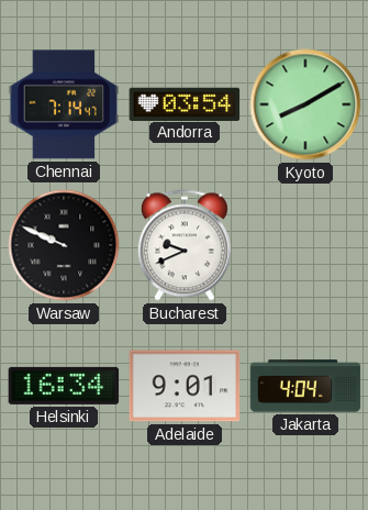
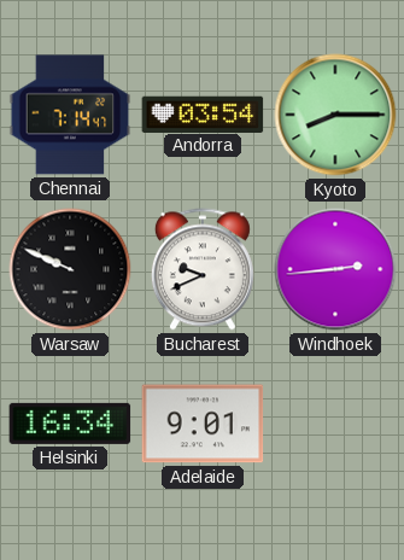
Kyoto: 8:10 -> 8:15 (335, 115)
Windhoek: none -> 2:44 (335, 269)
Jakarta: 4:04 -> none (305, 386)
